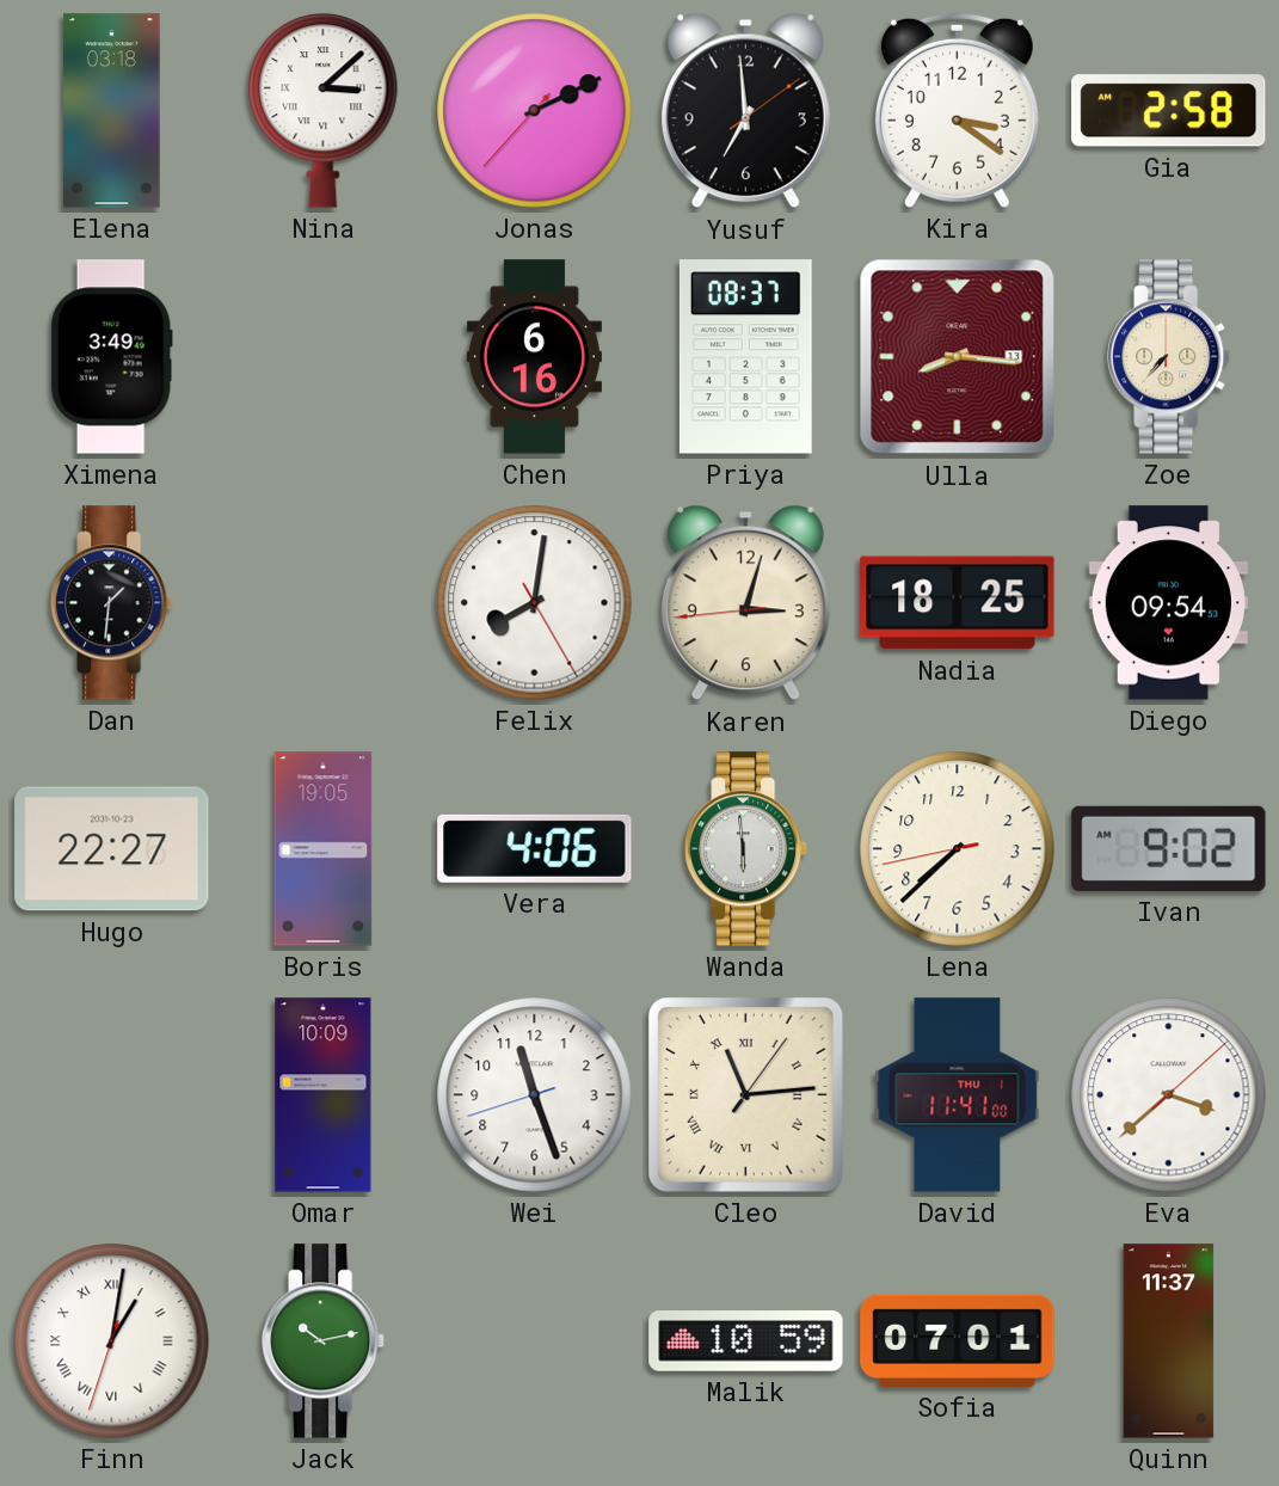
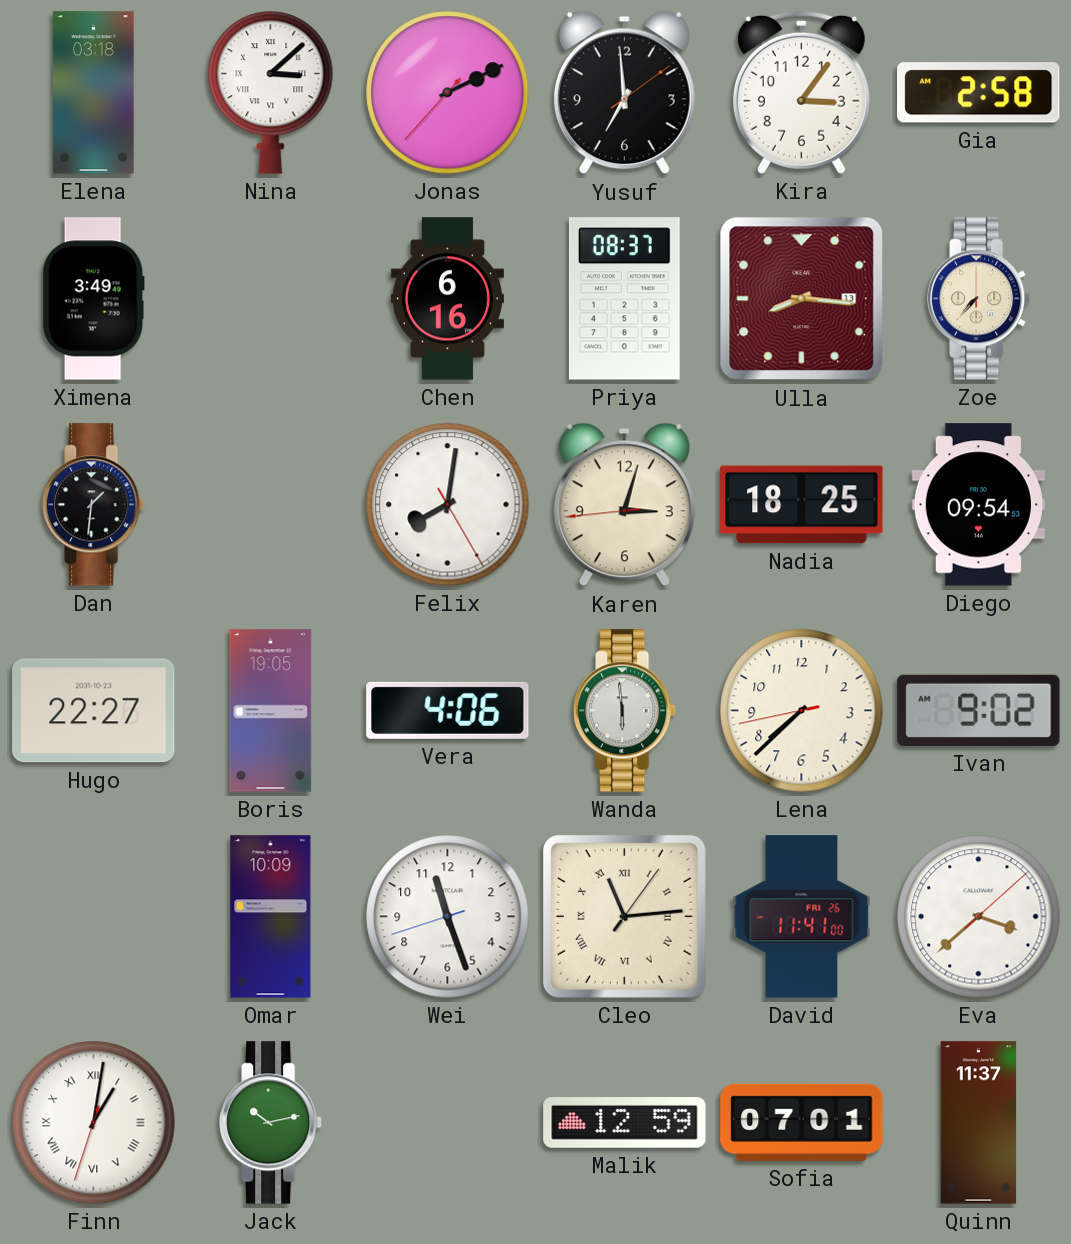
Kira: 3:21 -> 3:06 (801, 92)
David date: THU 1 -> FRI 26 (802, 917)
Malik: 10:59 -> 12:59 (625, 1123)
